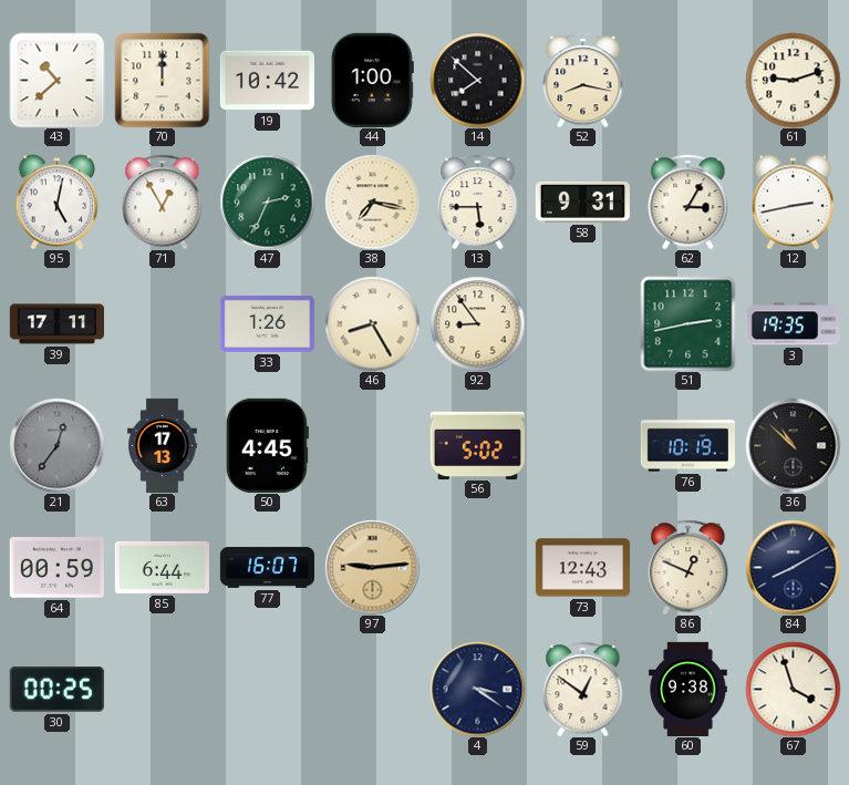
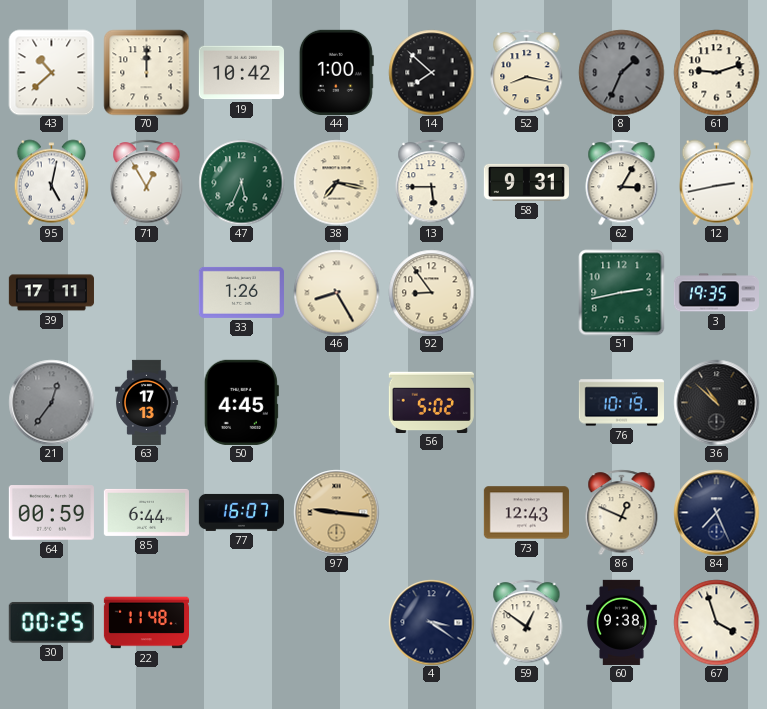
8: none -> 1:34 (621, 72)
47: 2:34 -> 5:34 (241, 182)
97: 9:14 -> 9:16 (336, 512)
84: 8:10 -> 7:26 (716, 512)
22: none -> 11:48 (146, 623)
